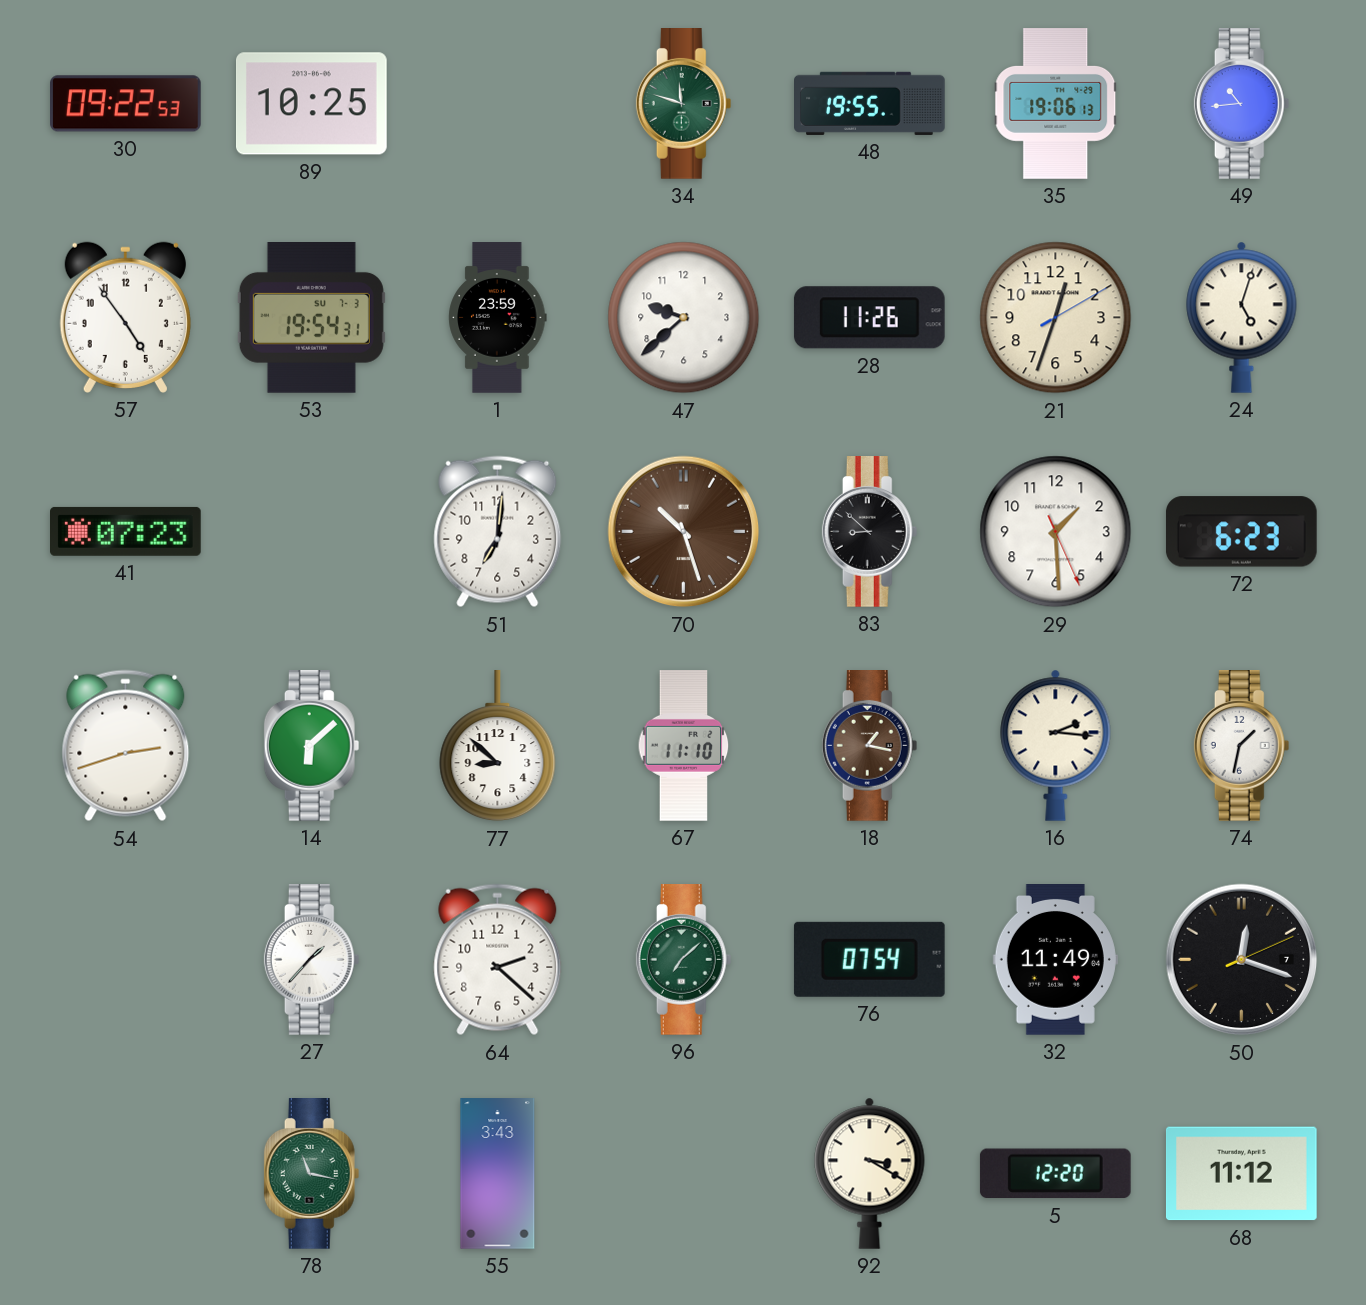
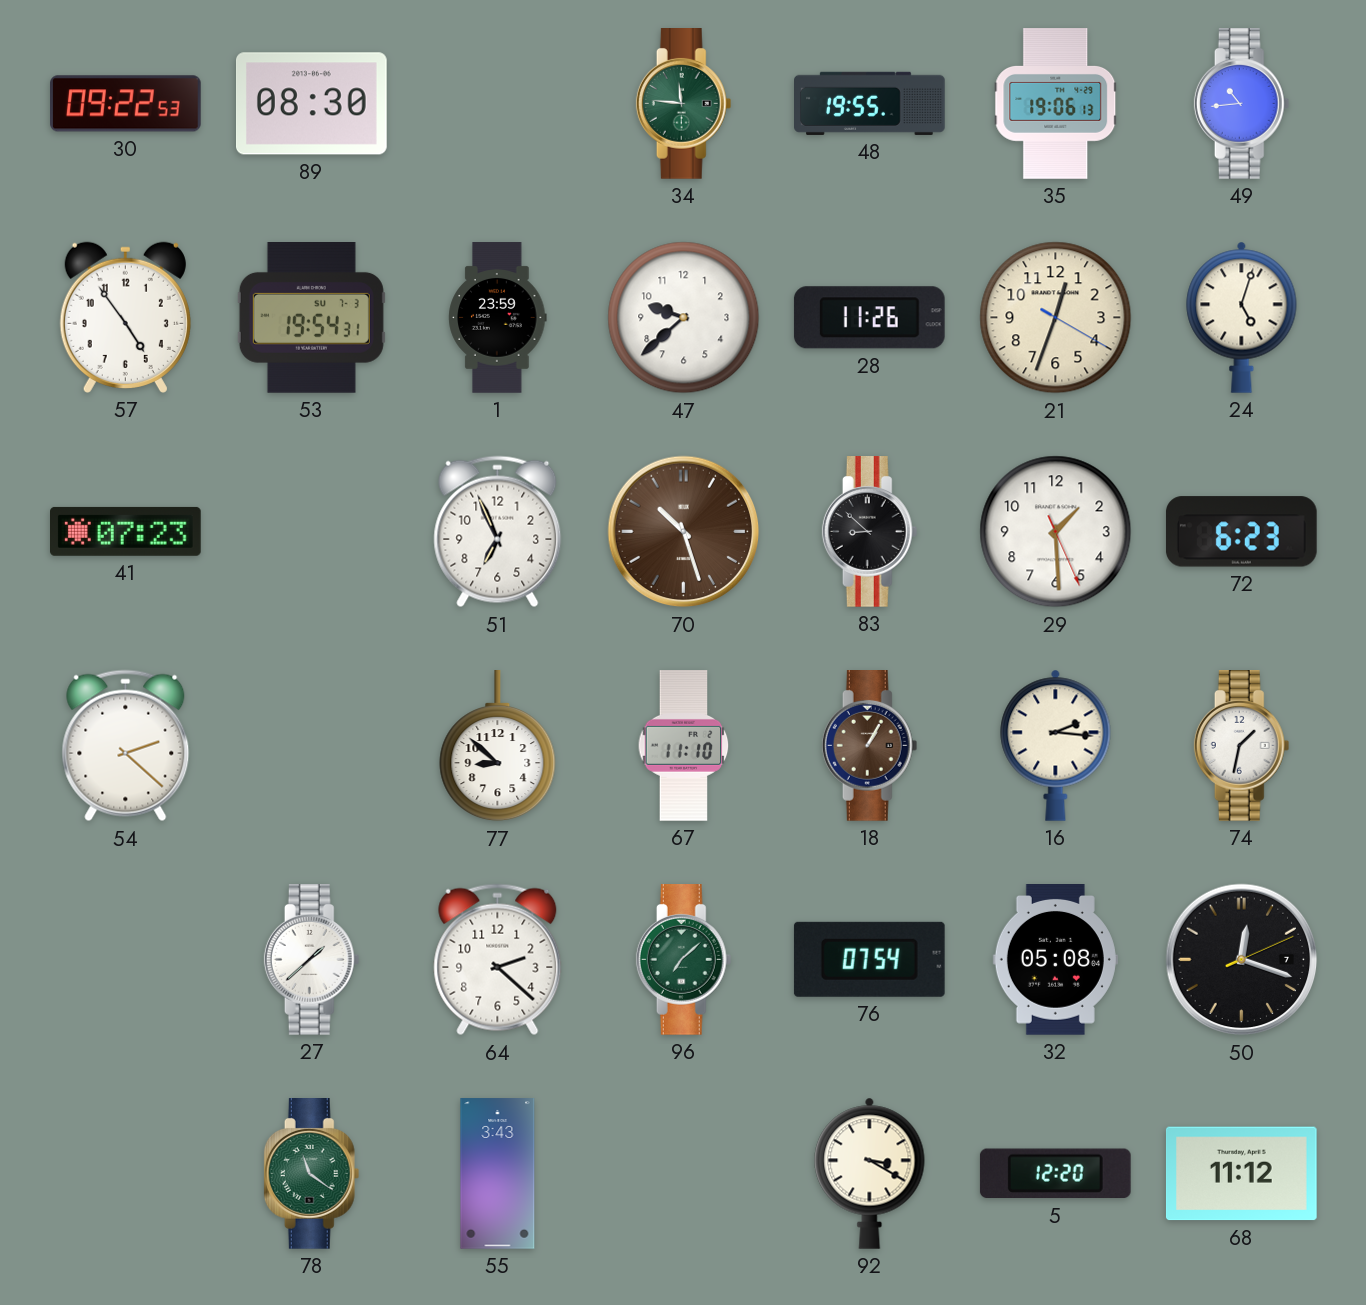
89: 10:25 -> 08:30 (312, 104)
34: 11:48 -> 11:46 (684, 104)
21: 12:33:10 -> 12:33:20 (1056, 318)
51: 7:01 -> 6:56 (498, 532)
54: 2:42 -> 2:22 (126, 746)
14: 6:08 -> none (312, 746)
18: 1:17 -> 1:05 (870, 746)
27: 1:37 -> 1:38 (312, 960)
32: 11:49 -> 05:08 (1055, 960)
78: 11:17 -> 11:21 (312, 1174)
